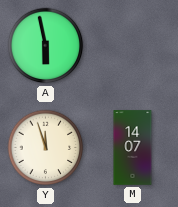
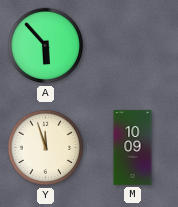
A: 5:58 -> 5:53 (46, 46)
M: 14:07 -> 10:09 (133, 148)
